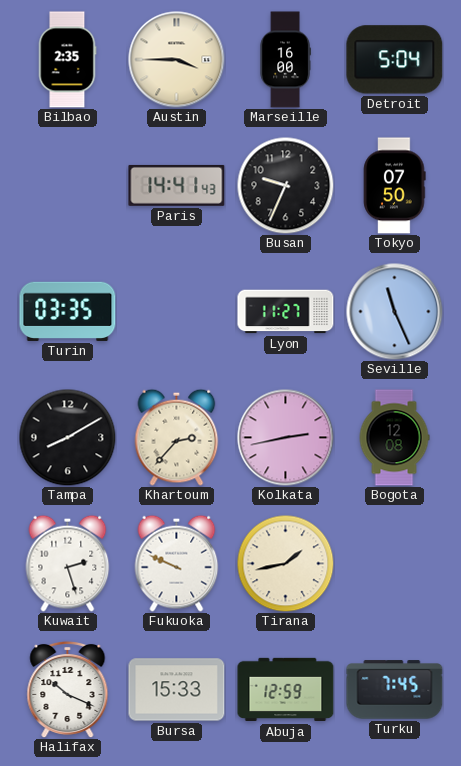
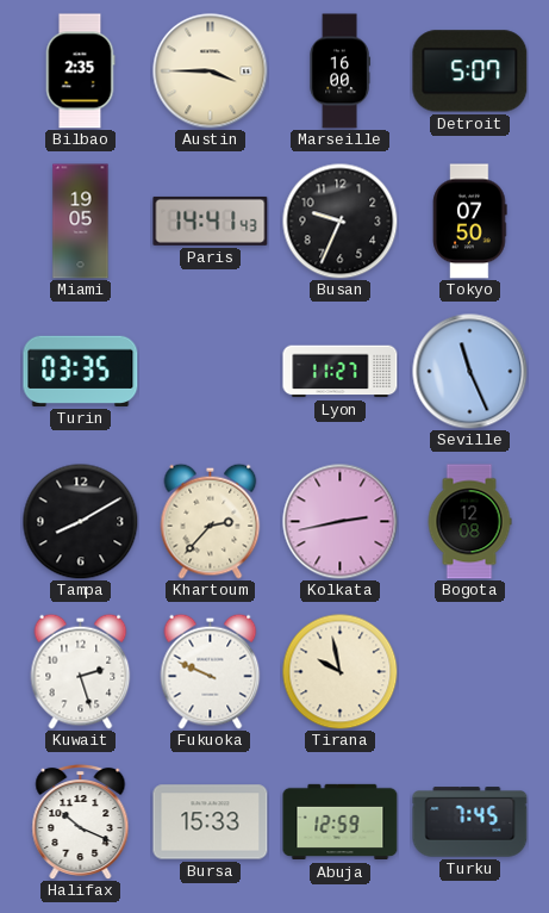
Detroit: 5:04 -> 5:07 (470, 72)
Miami: none -> 19:05 (81, 222)
Tirana: 1:43 -> 9:58 (339, 671)
